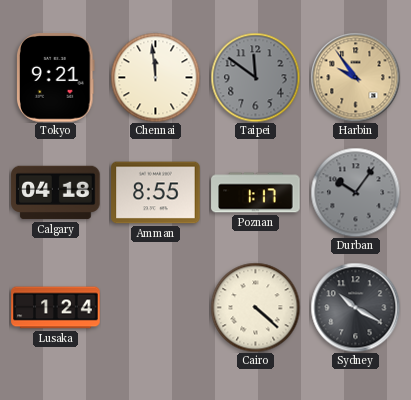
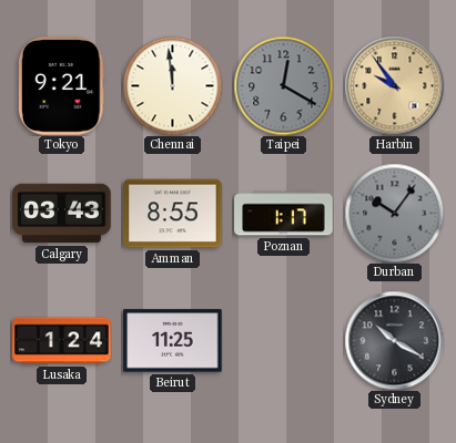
Taipei: 11:51 -> 12:20 (283, 85)
Calgary: 04:18 -> 03:43 (62, 214)
Beirut: none -> 11:25 (173, 341)
Cairo: 4:22 -> none (255, 307)
